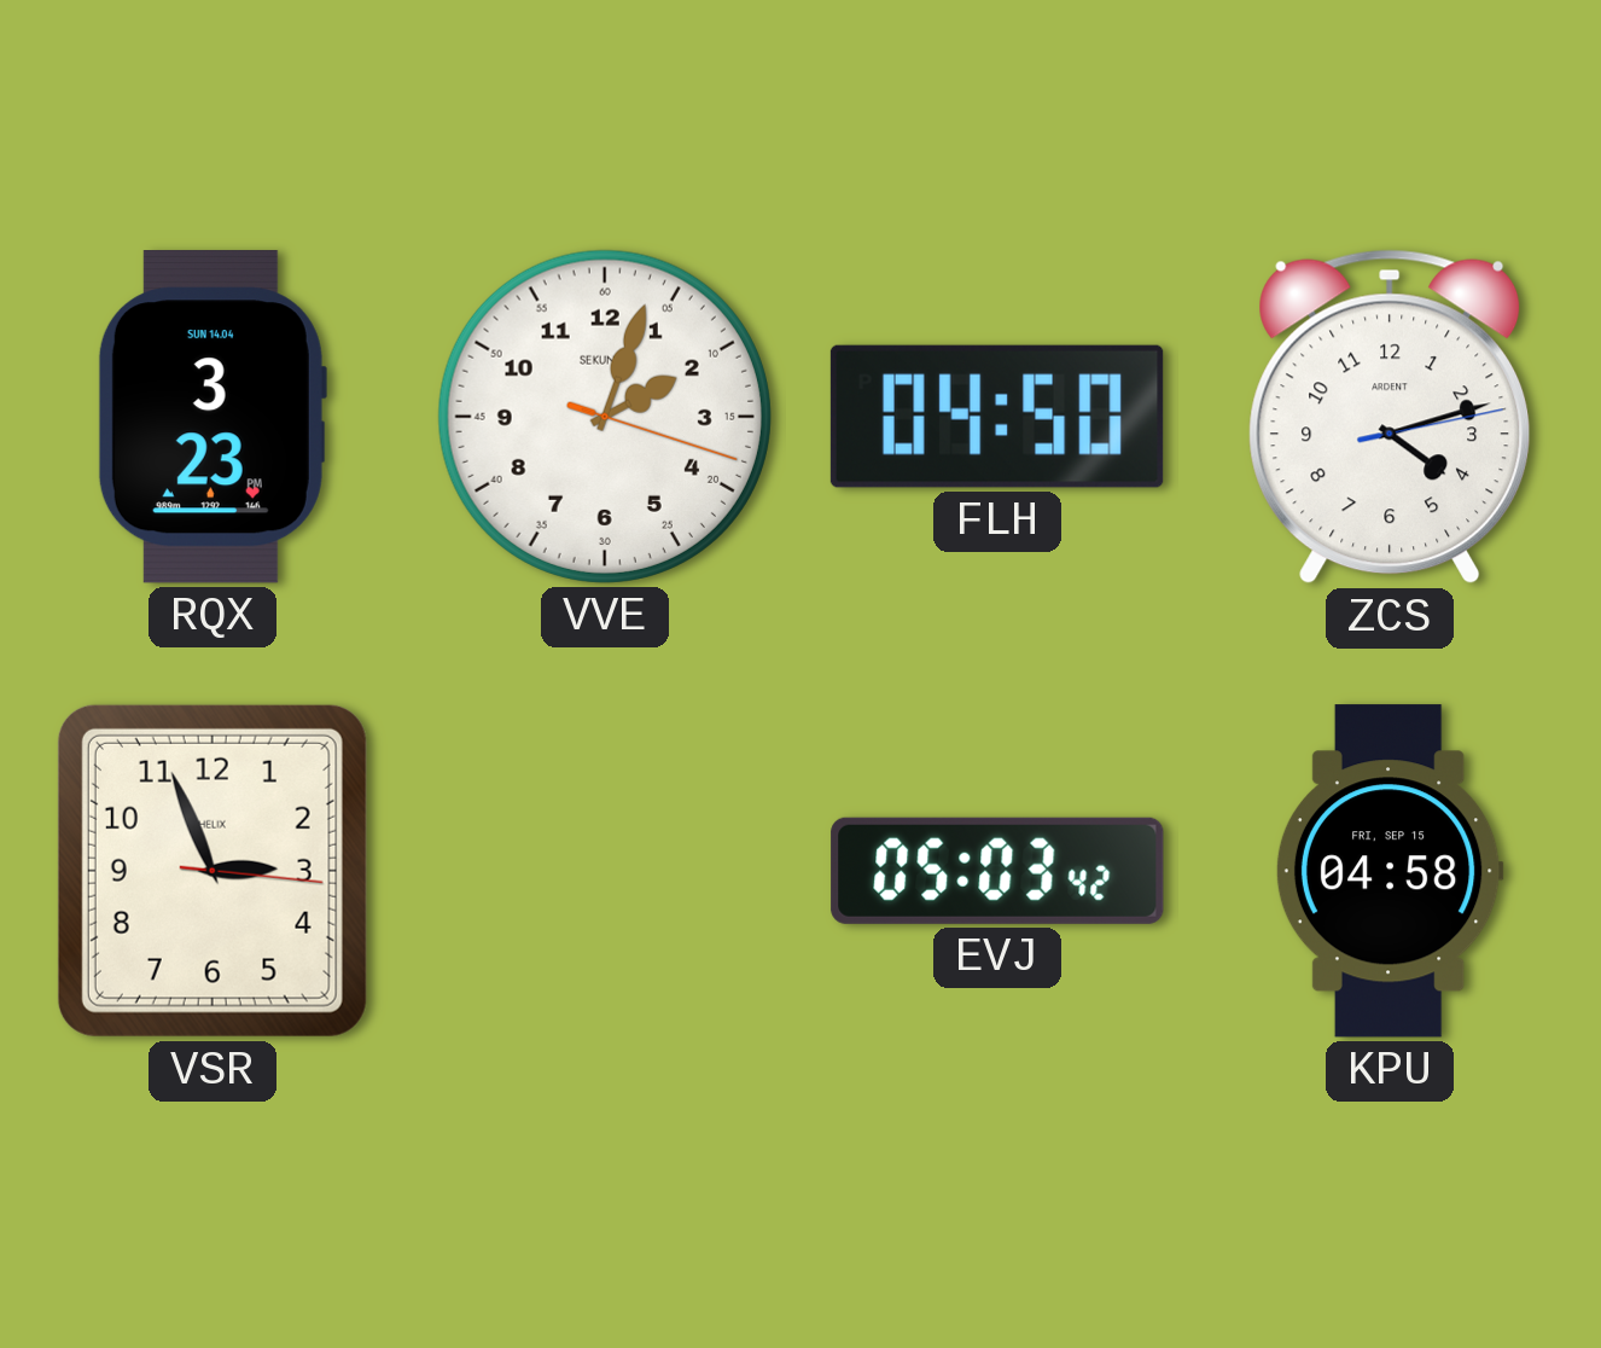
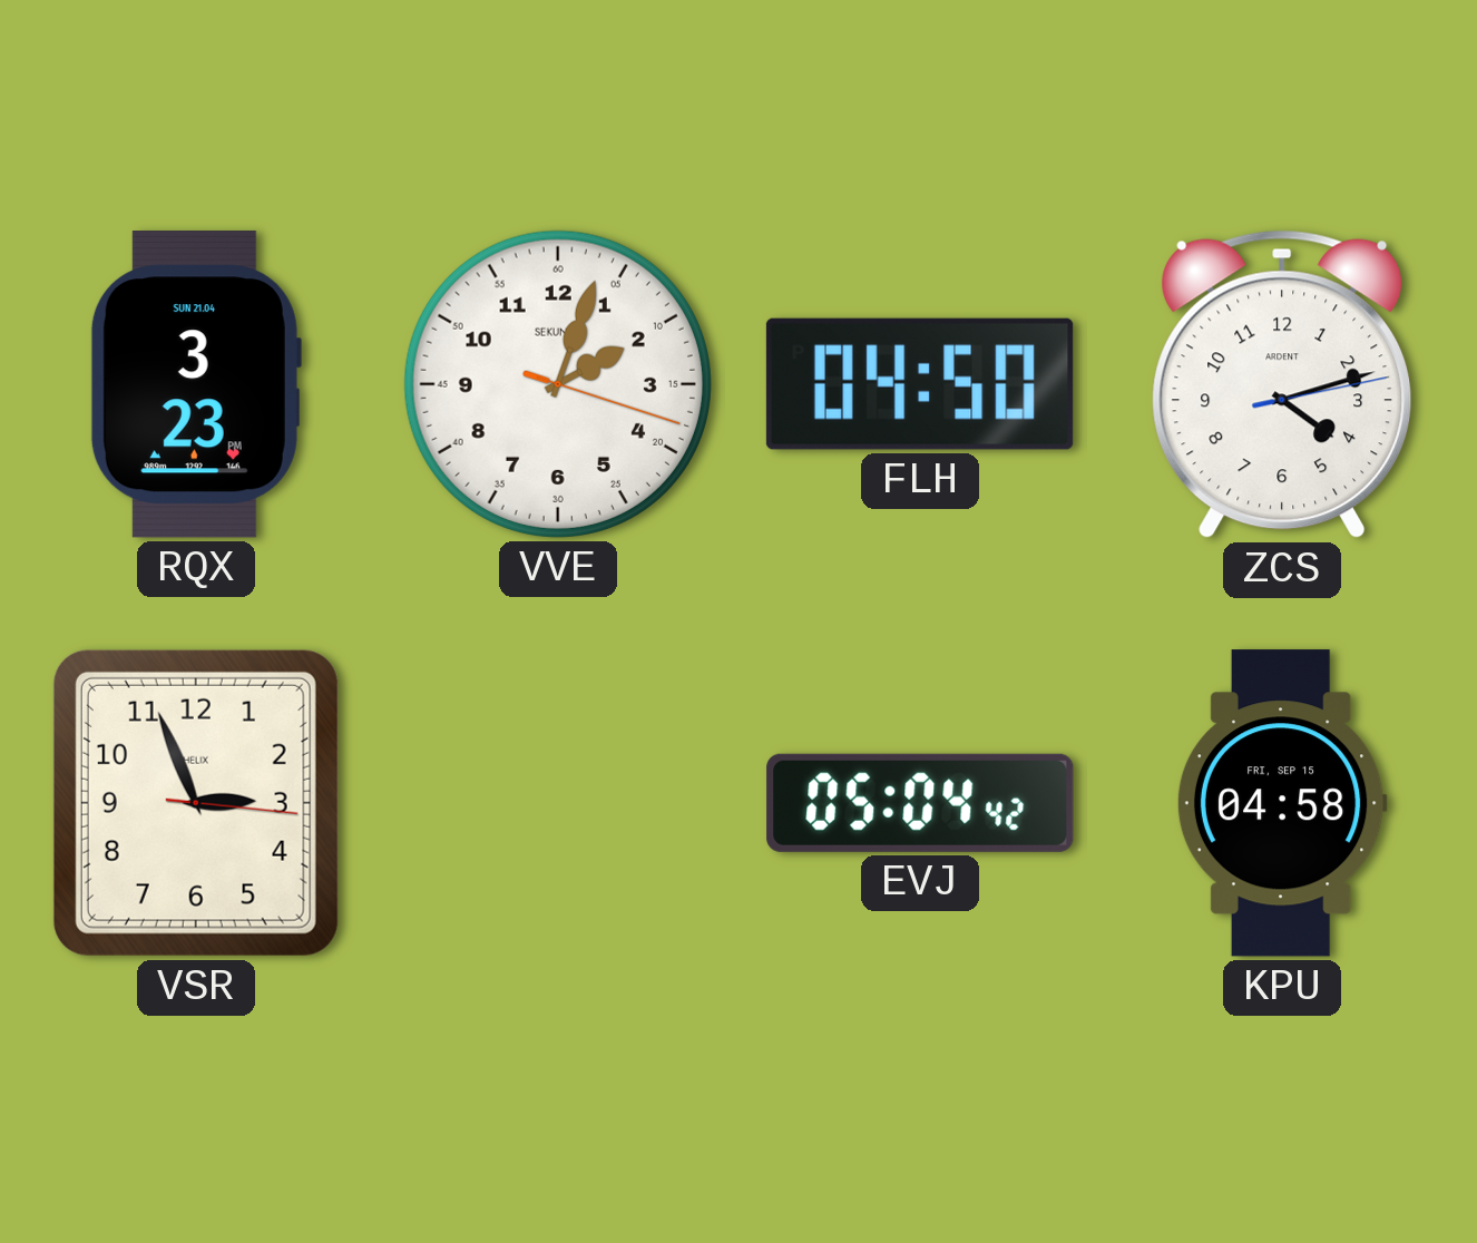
RQX date: SUN 14.04 -> SUN 21.04 (195, 384)
EVJ: 05:03 -> 05:04 (920, 803)
